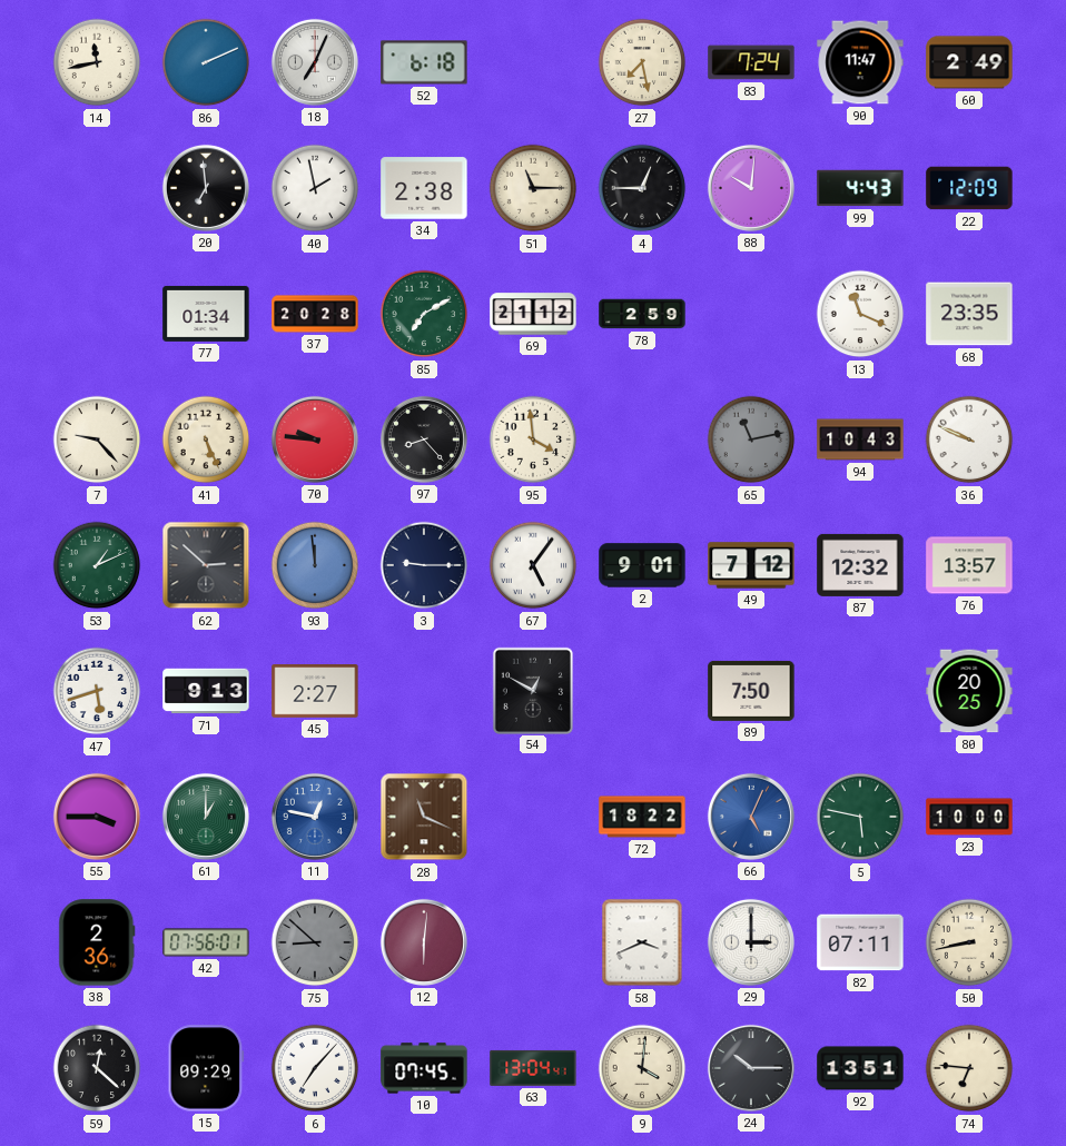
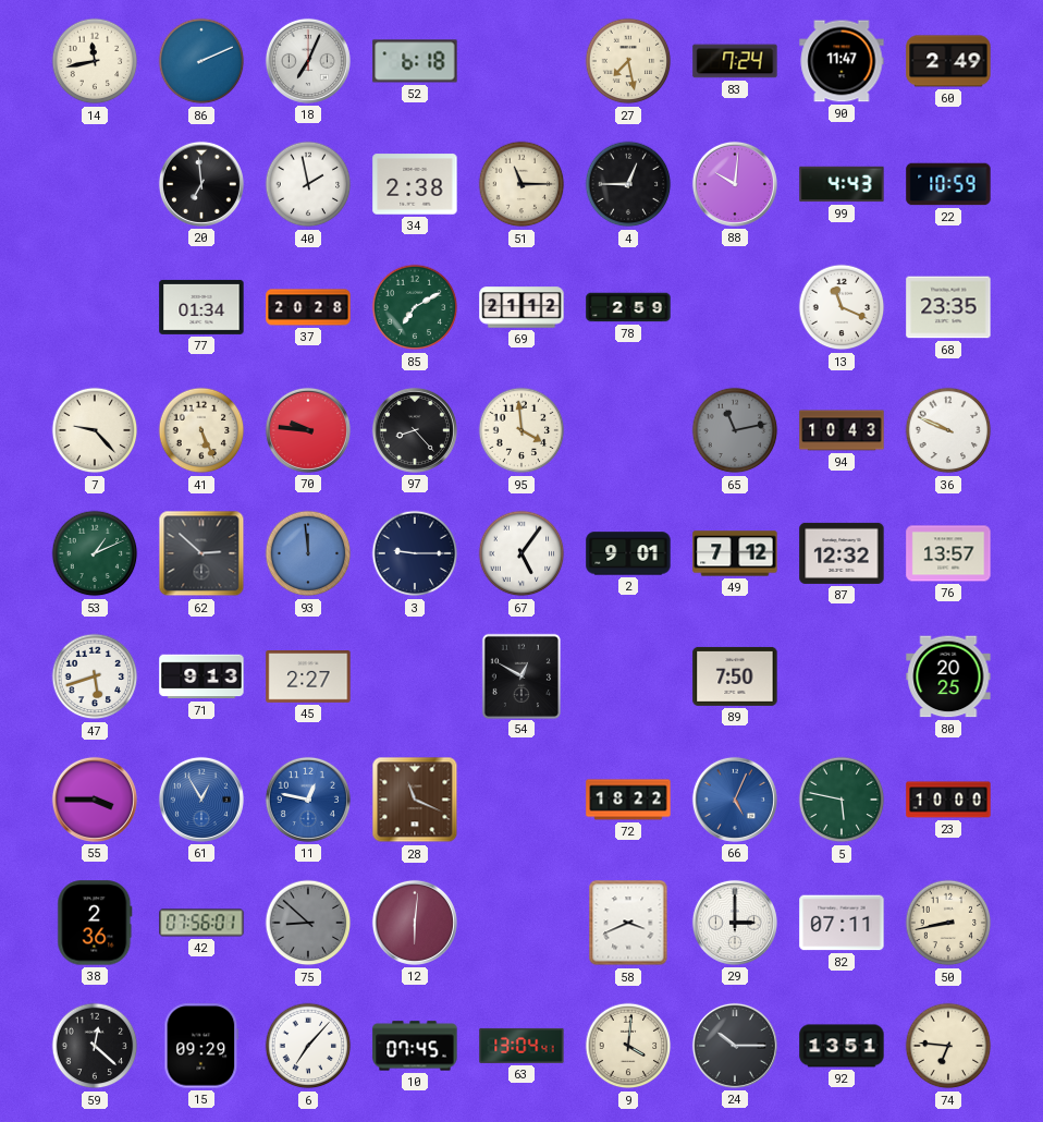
22: 12:09 -> 10:59 (948, 184)
61: 1:00 -> 12:55 (201, 800)
61 dial: green -> blue (201, 800)
